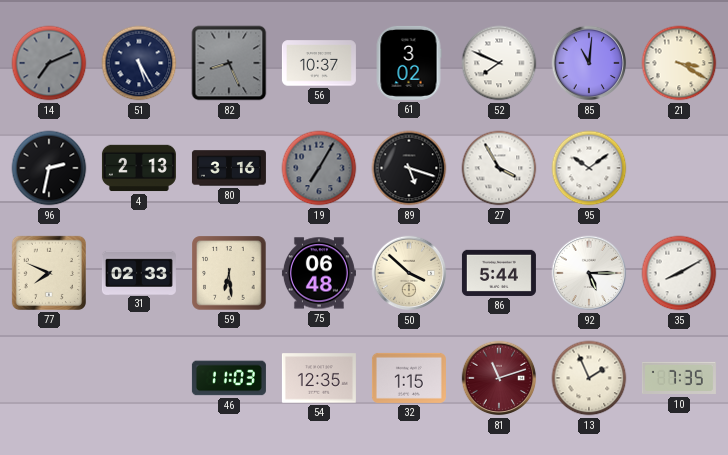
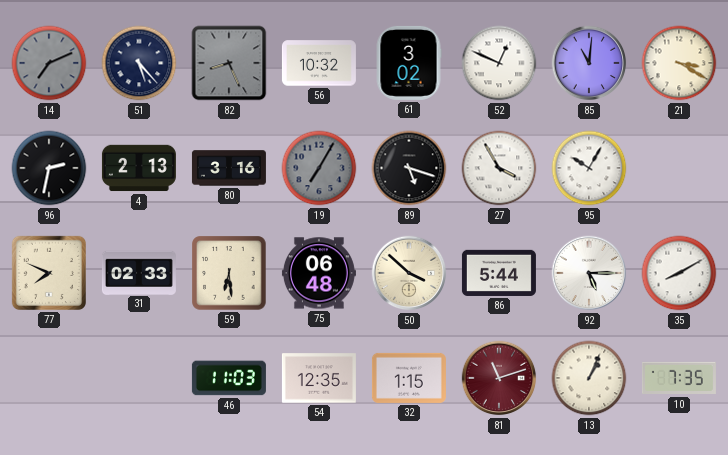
51: 5:25 -> 5:23 (139, 63)
56: 10:37 -> 10:32 (319, 63)
52: 7:49 -> 12:49 (499, 63)
95: 10:09 -> 10:05 (589, 168)
13: 1:56 -> 1:04 (589, 378)
